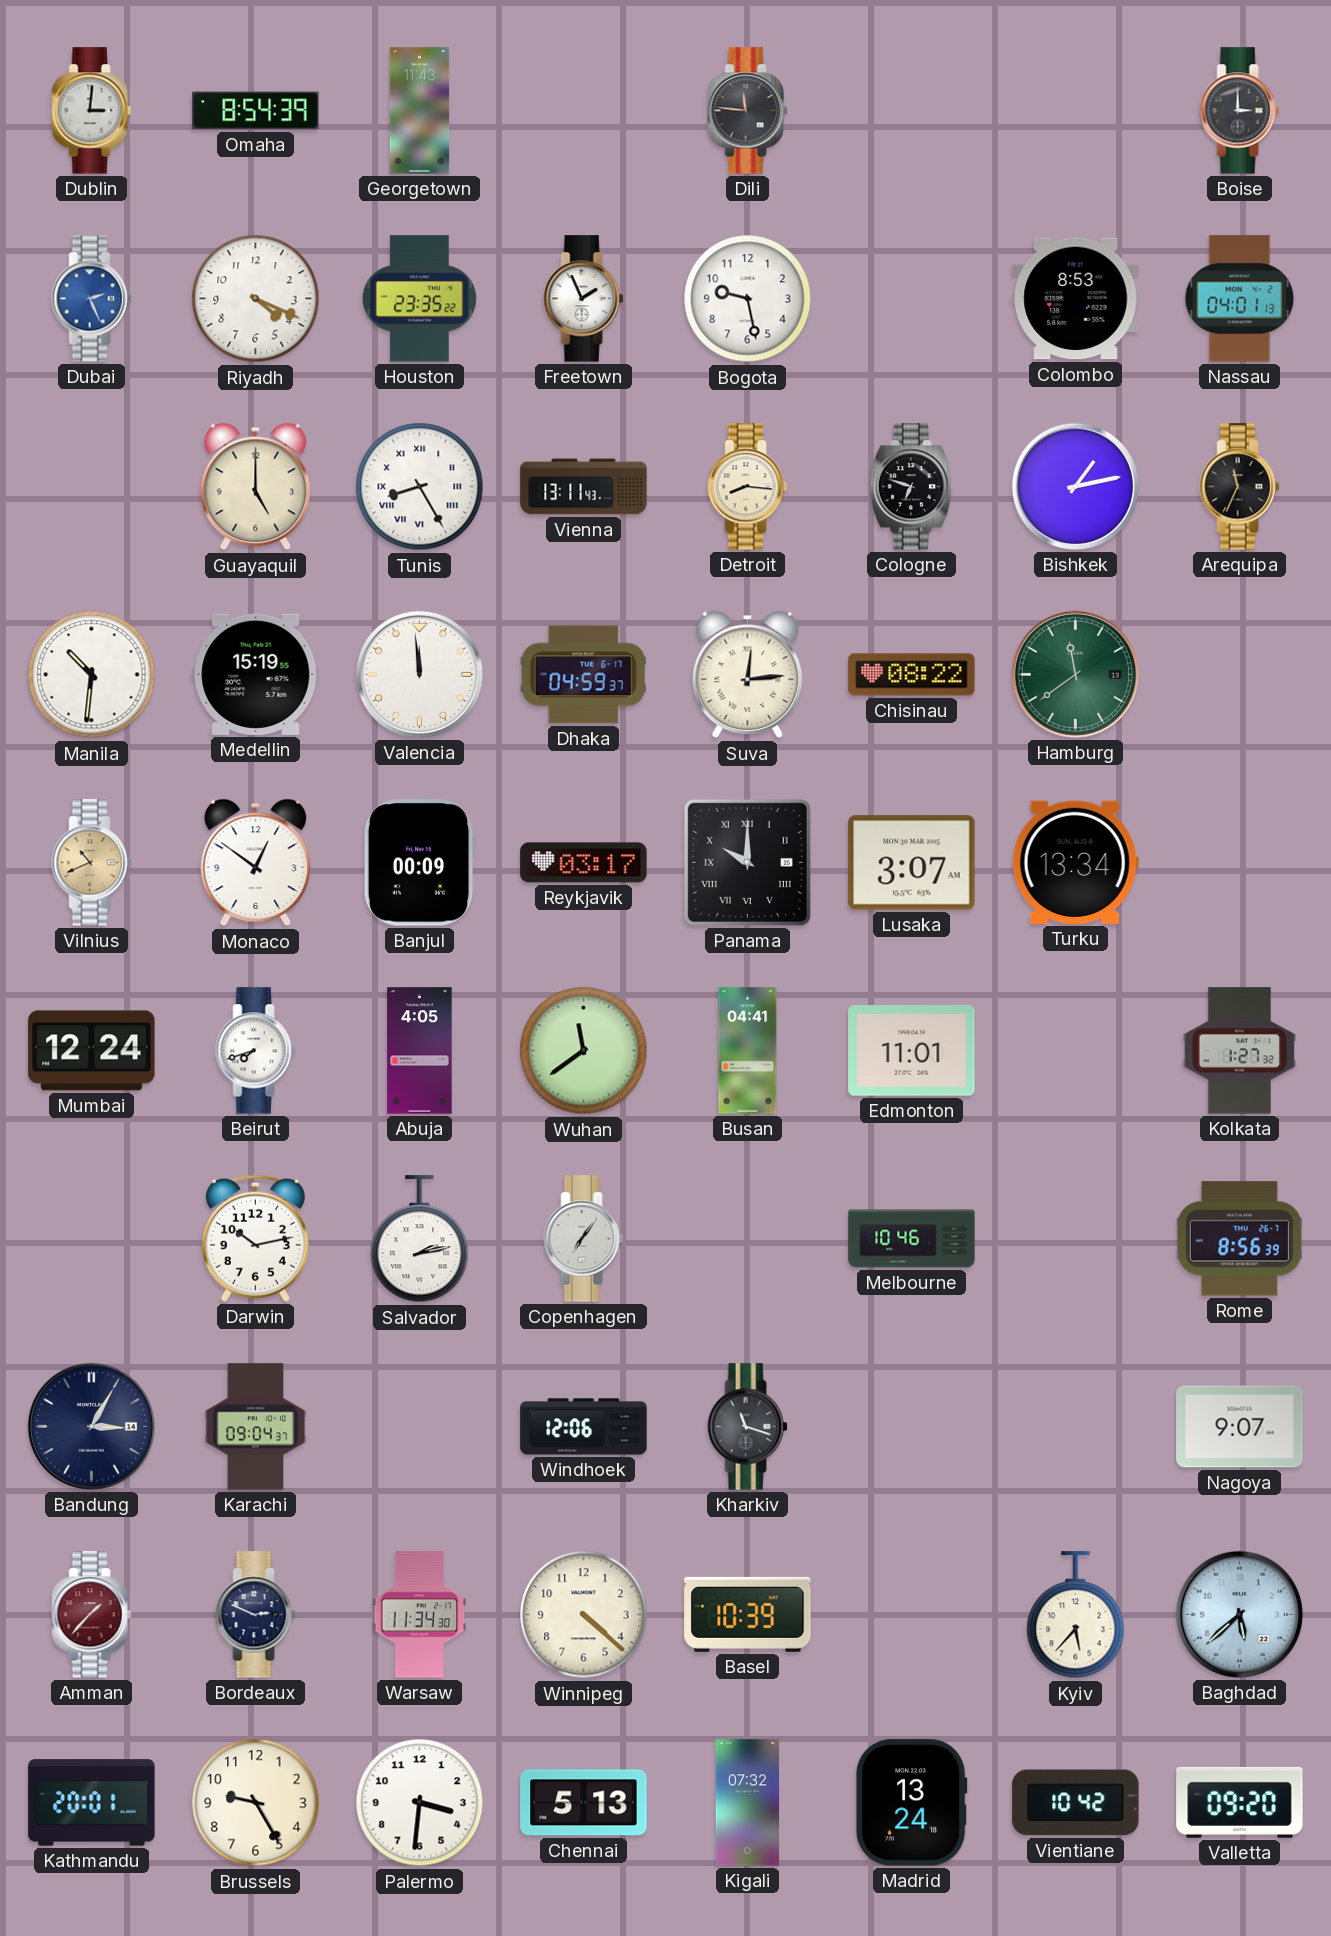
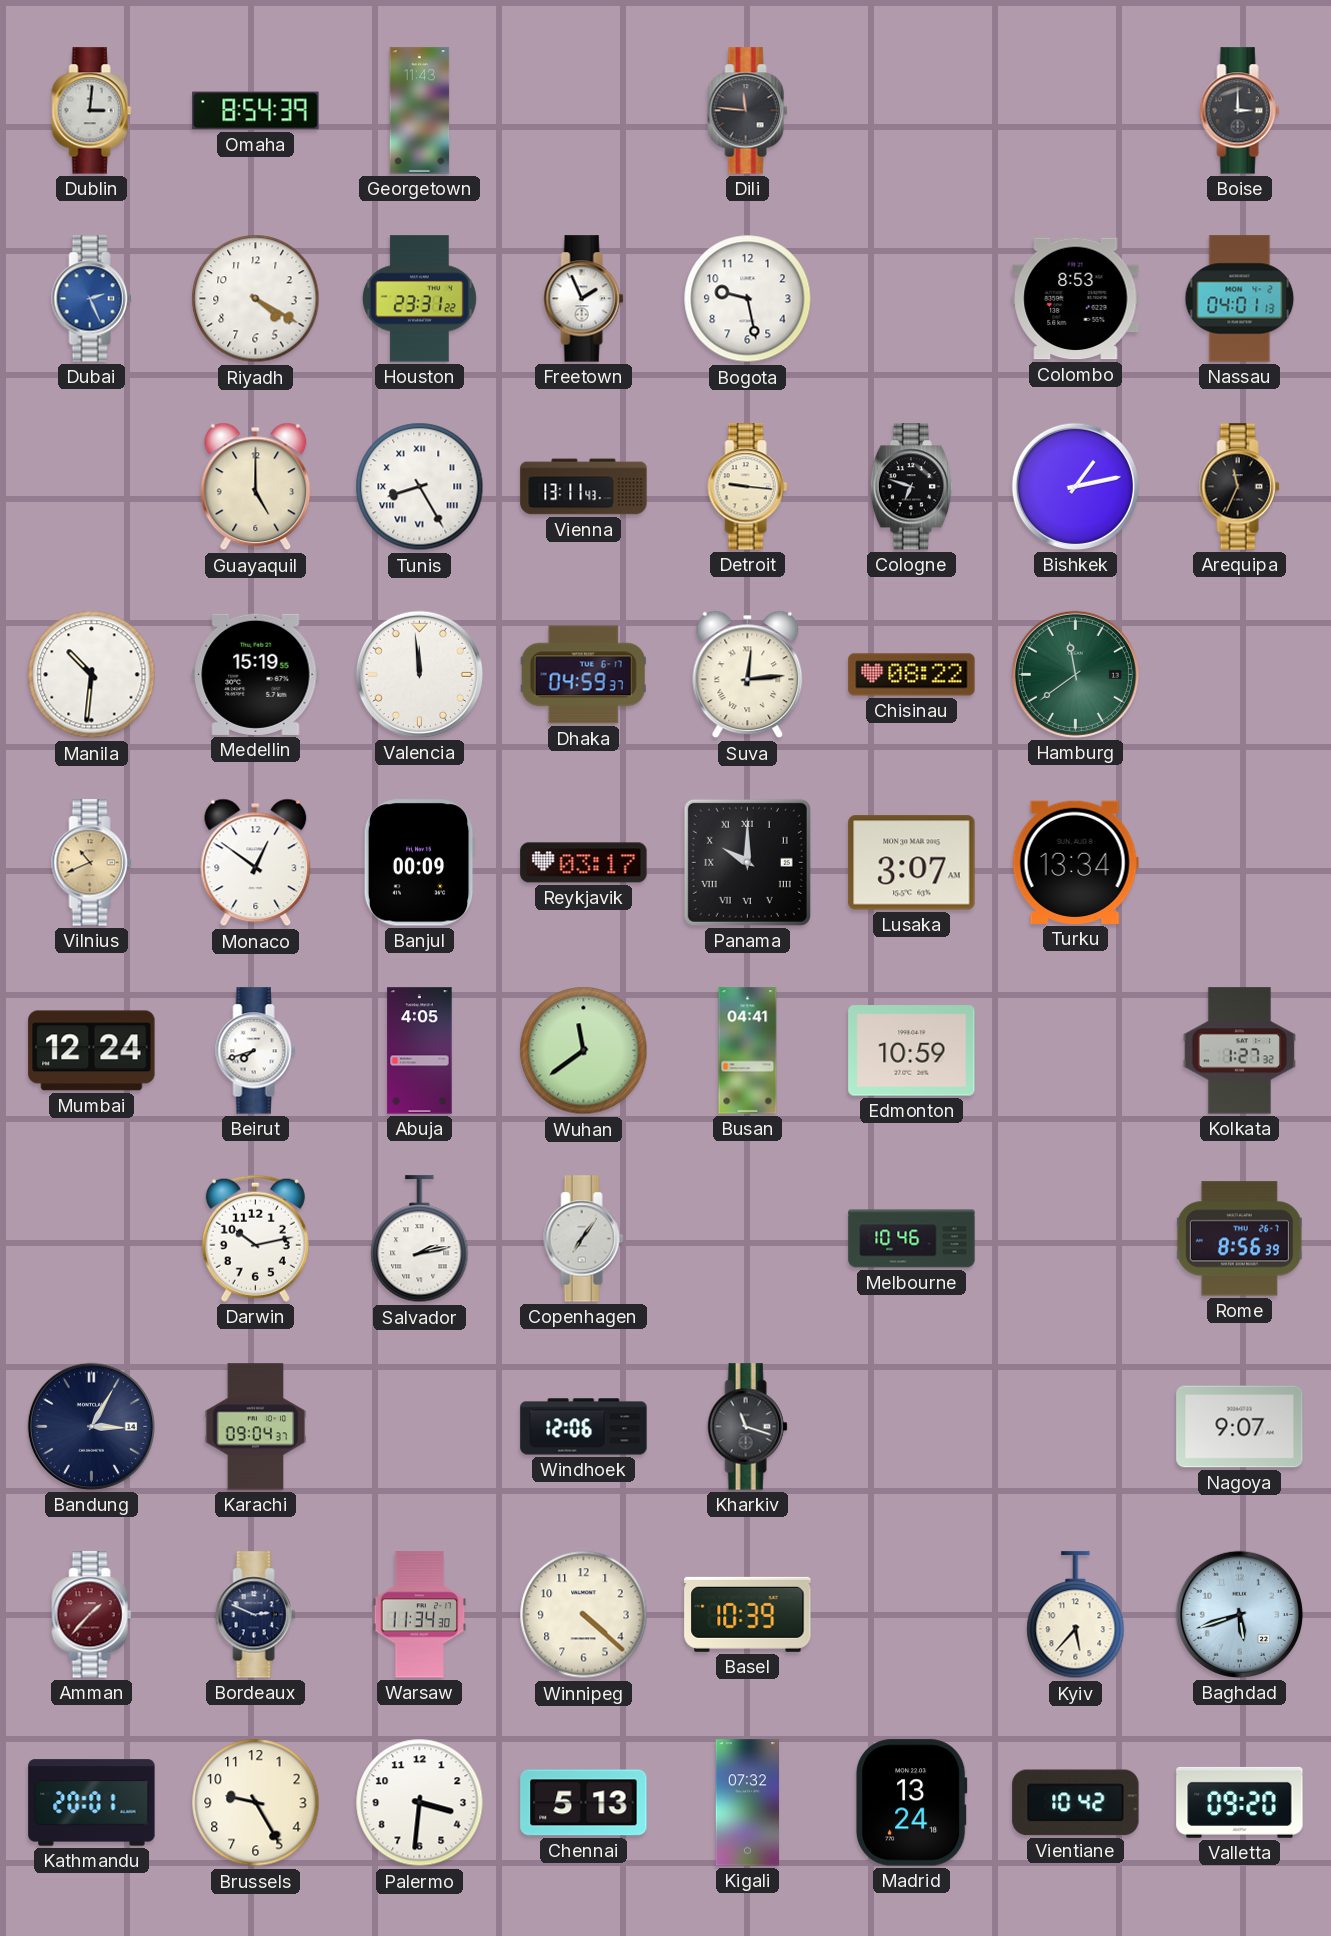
Riyadh: 4:19 -> 4:20 (256, 299)
Houston: 23:35 -> 23:31 (419, 299)
Detroit: 8:16 -> 9:16 (748, 487)
Edmonton: 11:01 -> 10:59 (912, 1051)
Baghdad: 5:38 -> 5:42 (1239, 1614)
